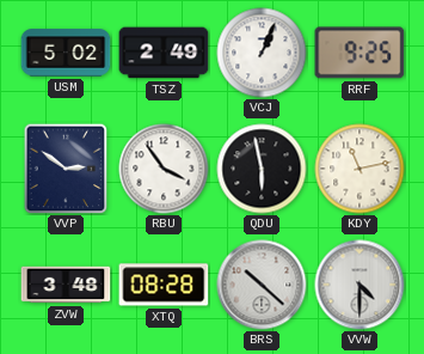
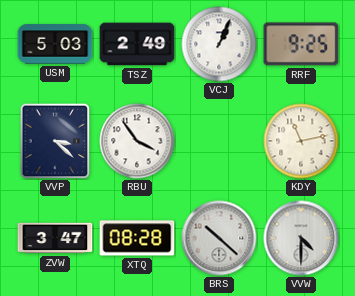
USM: 5:02 -> 5:03 (55, 44)
VVP: 2:51 -> 3:22 (55, 141)
QDU: 5:58 -> none (262, 169)
ZVW: 3:48 -> 3:47 (55, 238)
